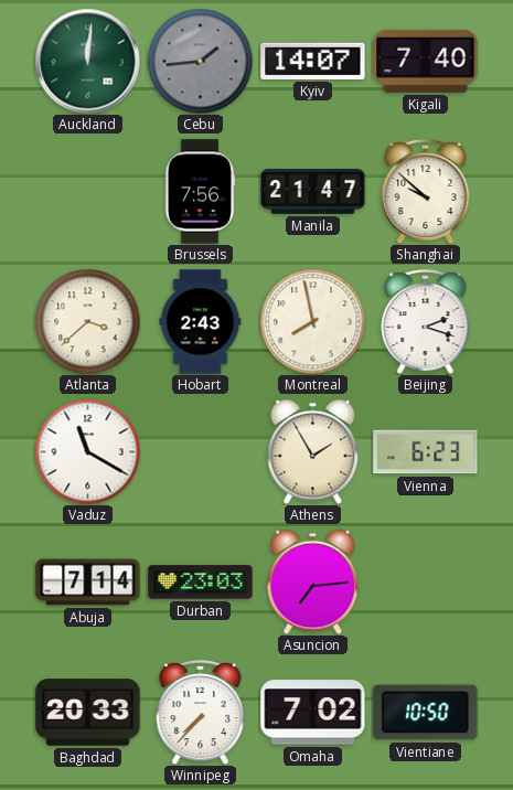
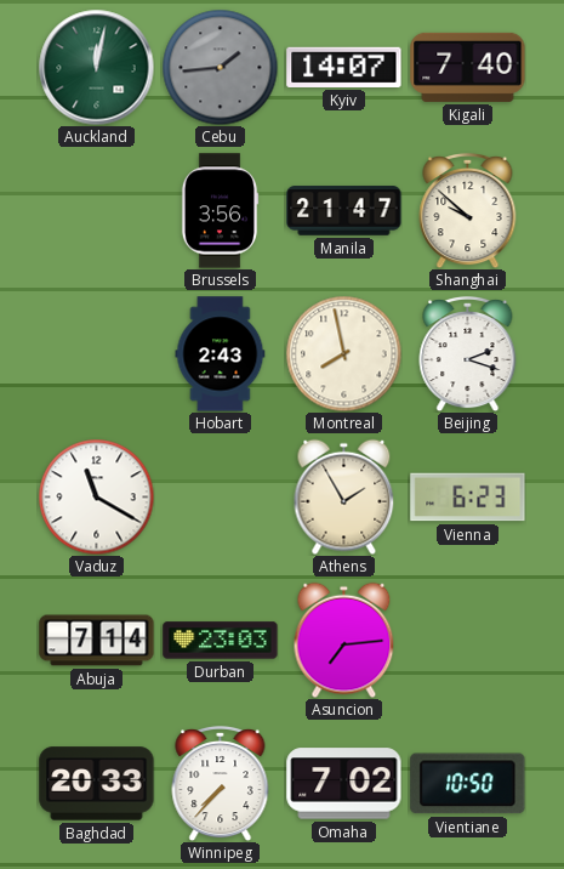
Auckland: 12:01 -> 12:02 (96, 67)
Brussels: 7:56 -> 3:56 (220, 211)
Atlanta: 3:38 -> none (87, 321)
